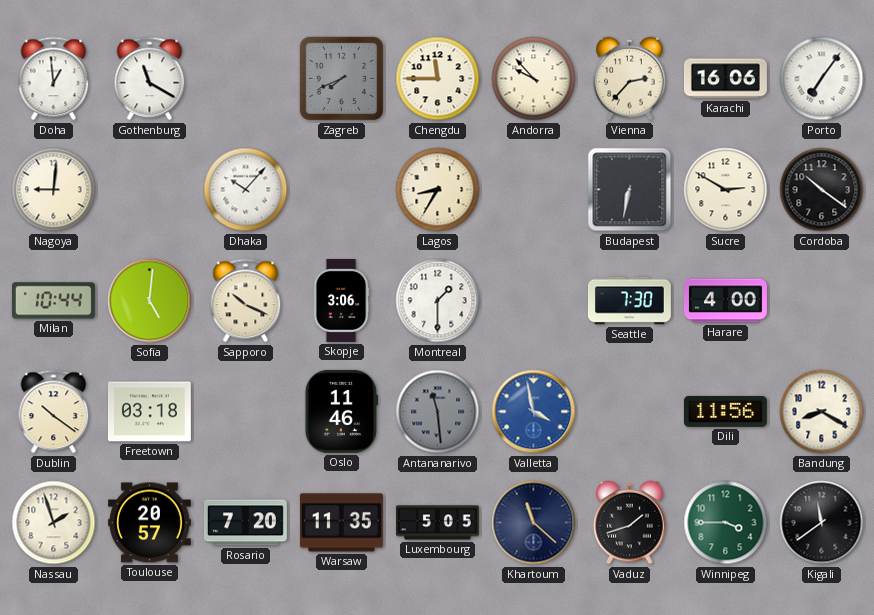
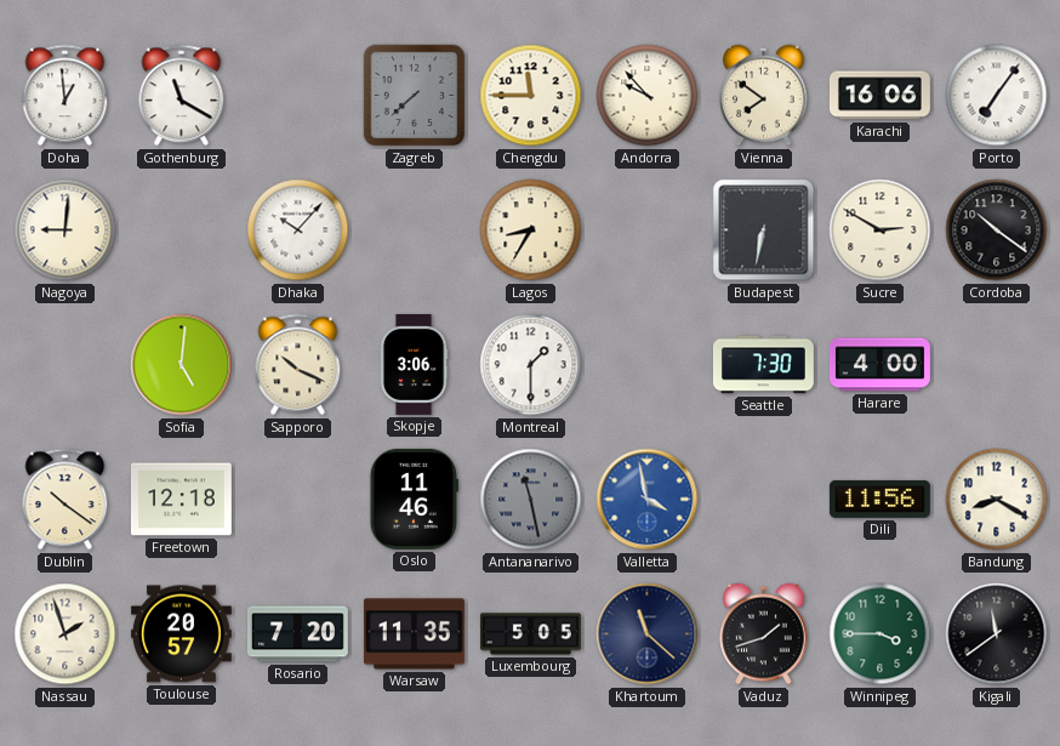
Zagreb: 7:41 -> 7:38 (415, 96)
Vienna: 2:37 -> 7:51 (764, 96)
Milan: 10:44 -> none (53, 301)
Freetown: 03:18 -> 12:18 (181, 500)
Antananarivo: 11:29 -> 11:28 (531, 500)
